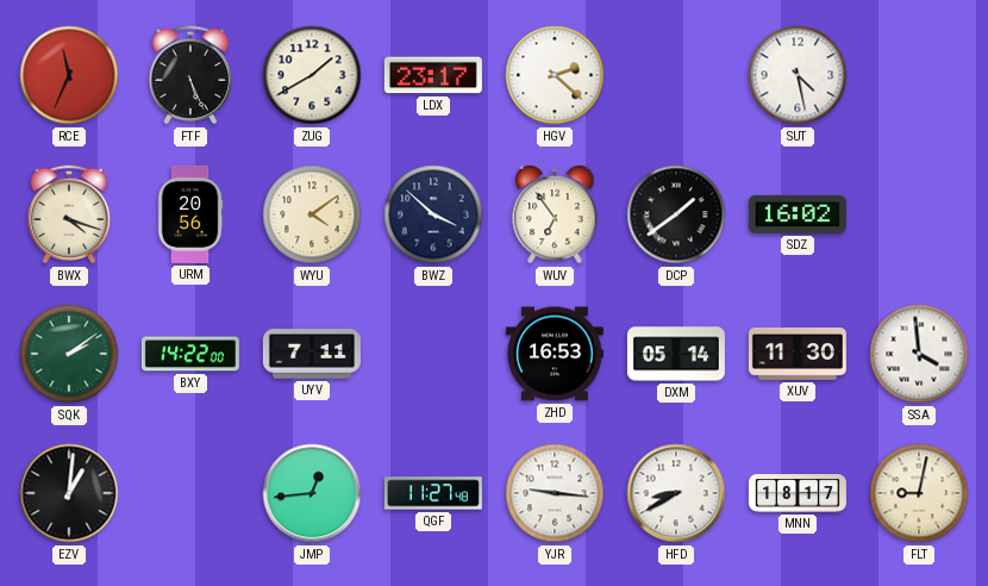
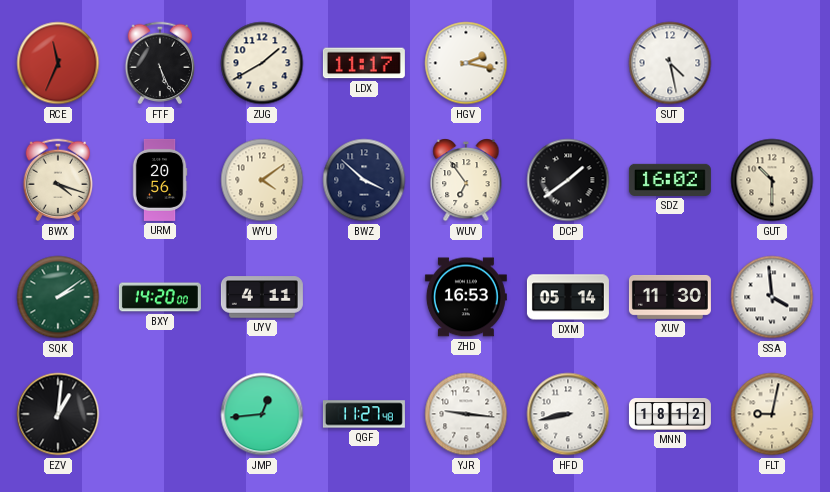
LDX: 23:17 -> 11:17 (364, 63)
HGV: 2:22 -> 2:17 (466, 63)
GUT: none -> 10:30 (772, 180)
BXY: 14:22 -> 14:20 (160, 297)
UYV: 7:11 -> 4:11 (262, 297)
HFD: 8:40 -> 8:43 (568, 414)
MNN: 18:17 -> 18:12 (670, 414)
